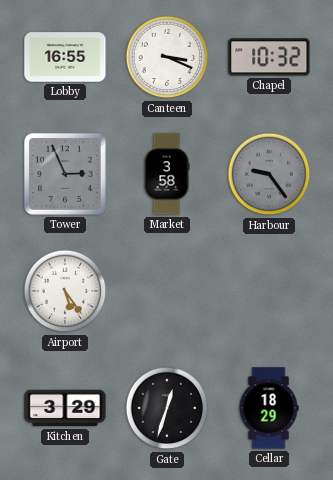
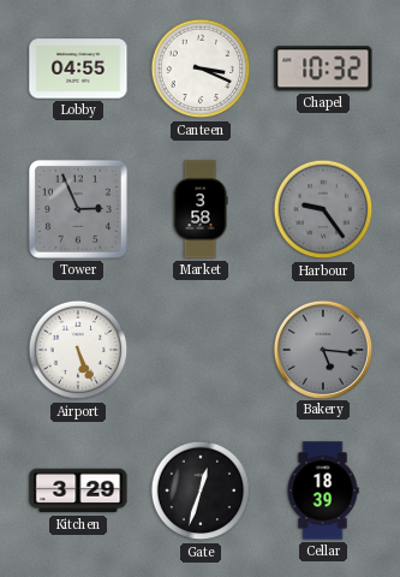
Lobby: 16:55 -> 04:55 (78, 69)
Airport: 5:24 -> 5:26 (78, 350)
Bakery: none -> 5:16 (322, 349)
Cellar: 18:29 -> 18:39 (323, 490)
